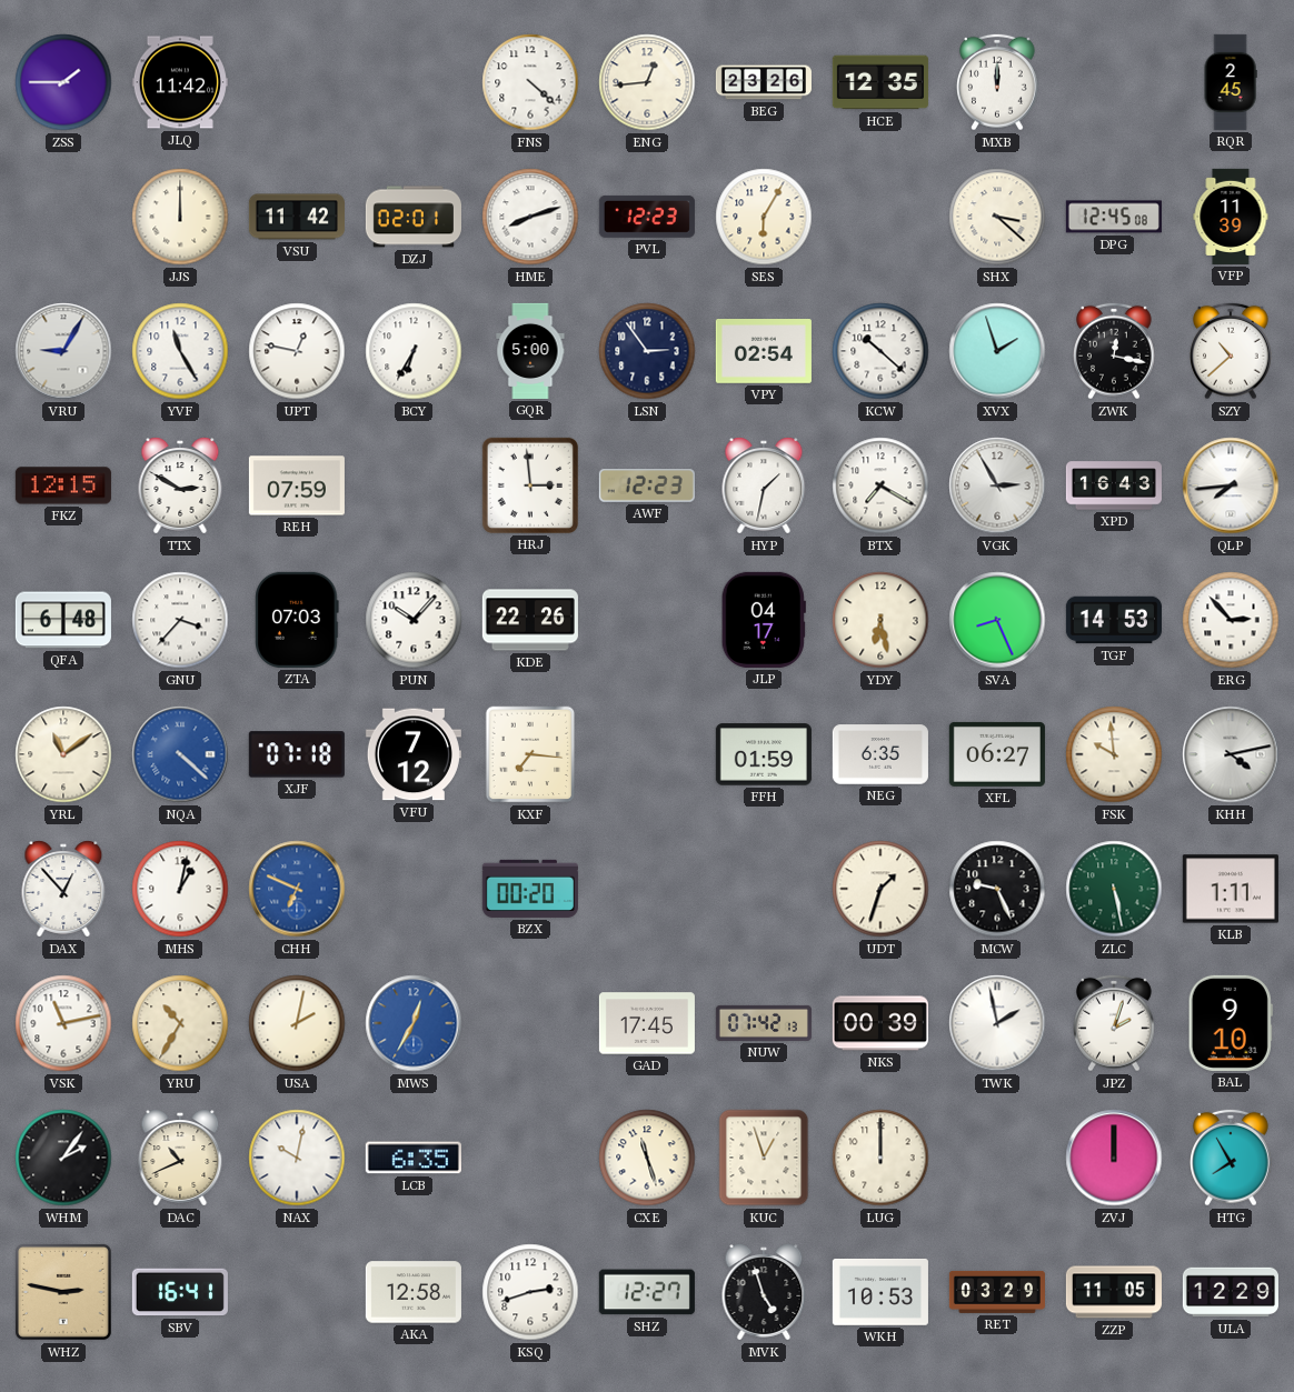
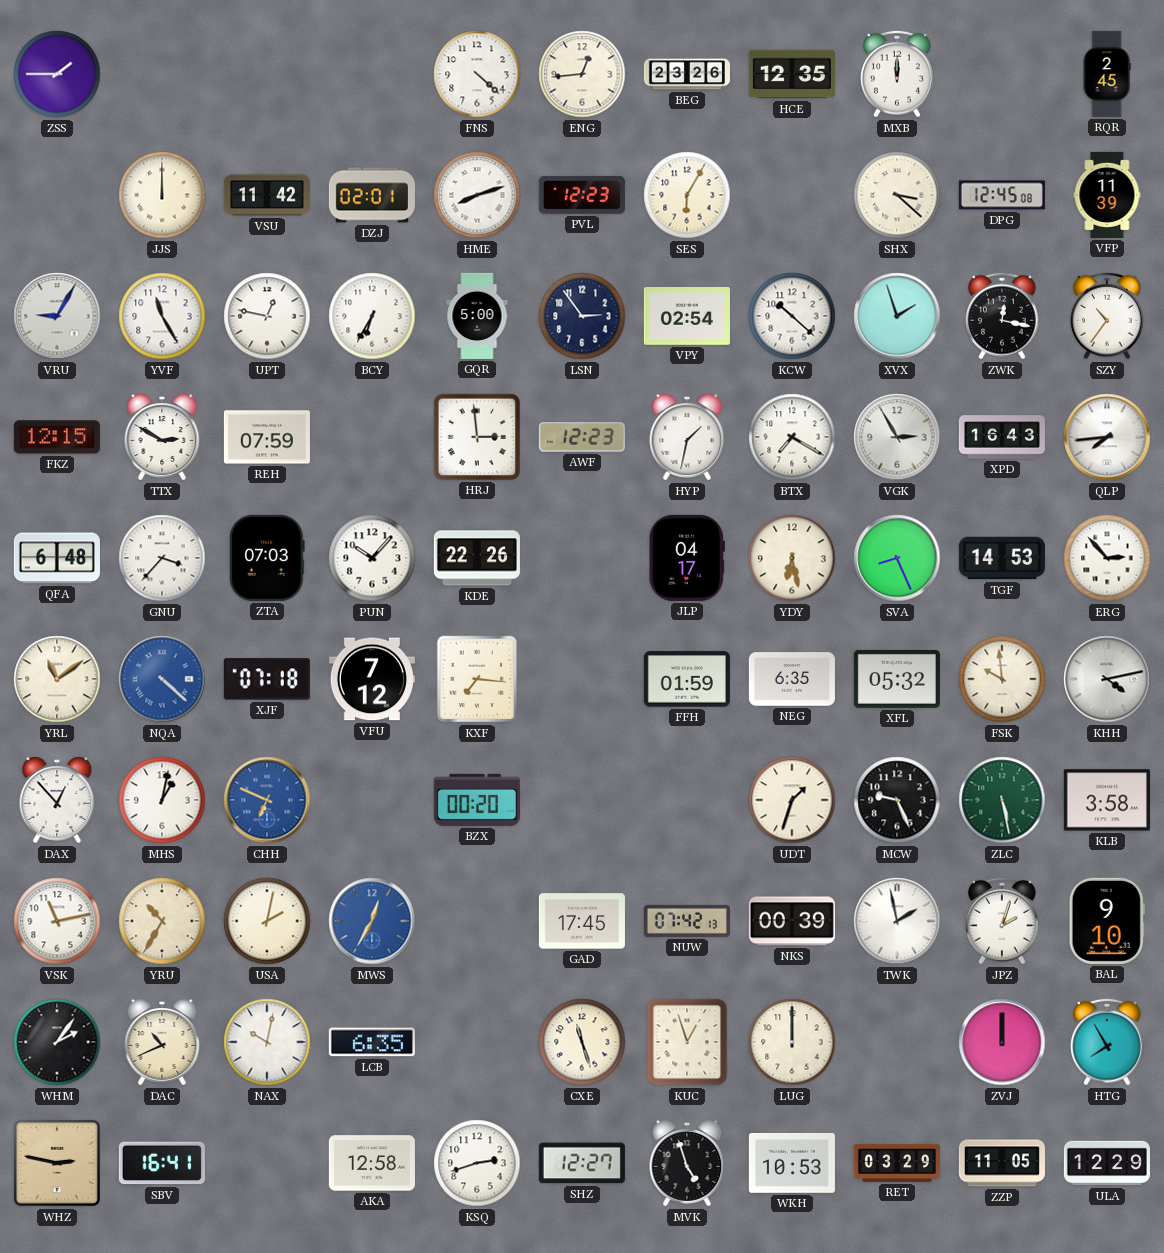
JLQ: 11:42 -> none (180, 82)
SZY: 10:38 -> 10:36 (1108, 316)
XFL: 06:27 -> 05:32 (897, 679)
KLB: 1:11 -> 3:58 (1107, 800)
